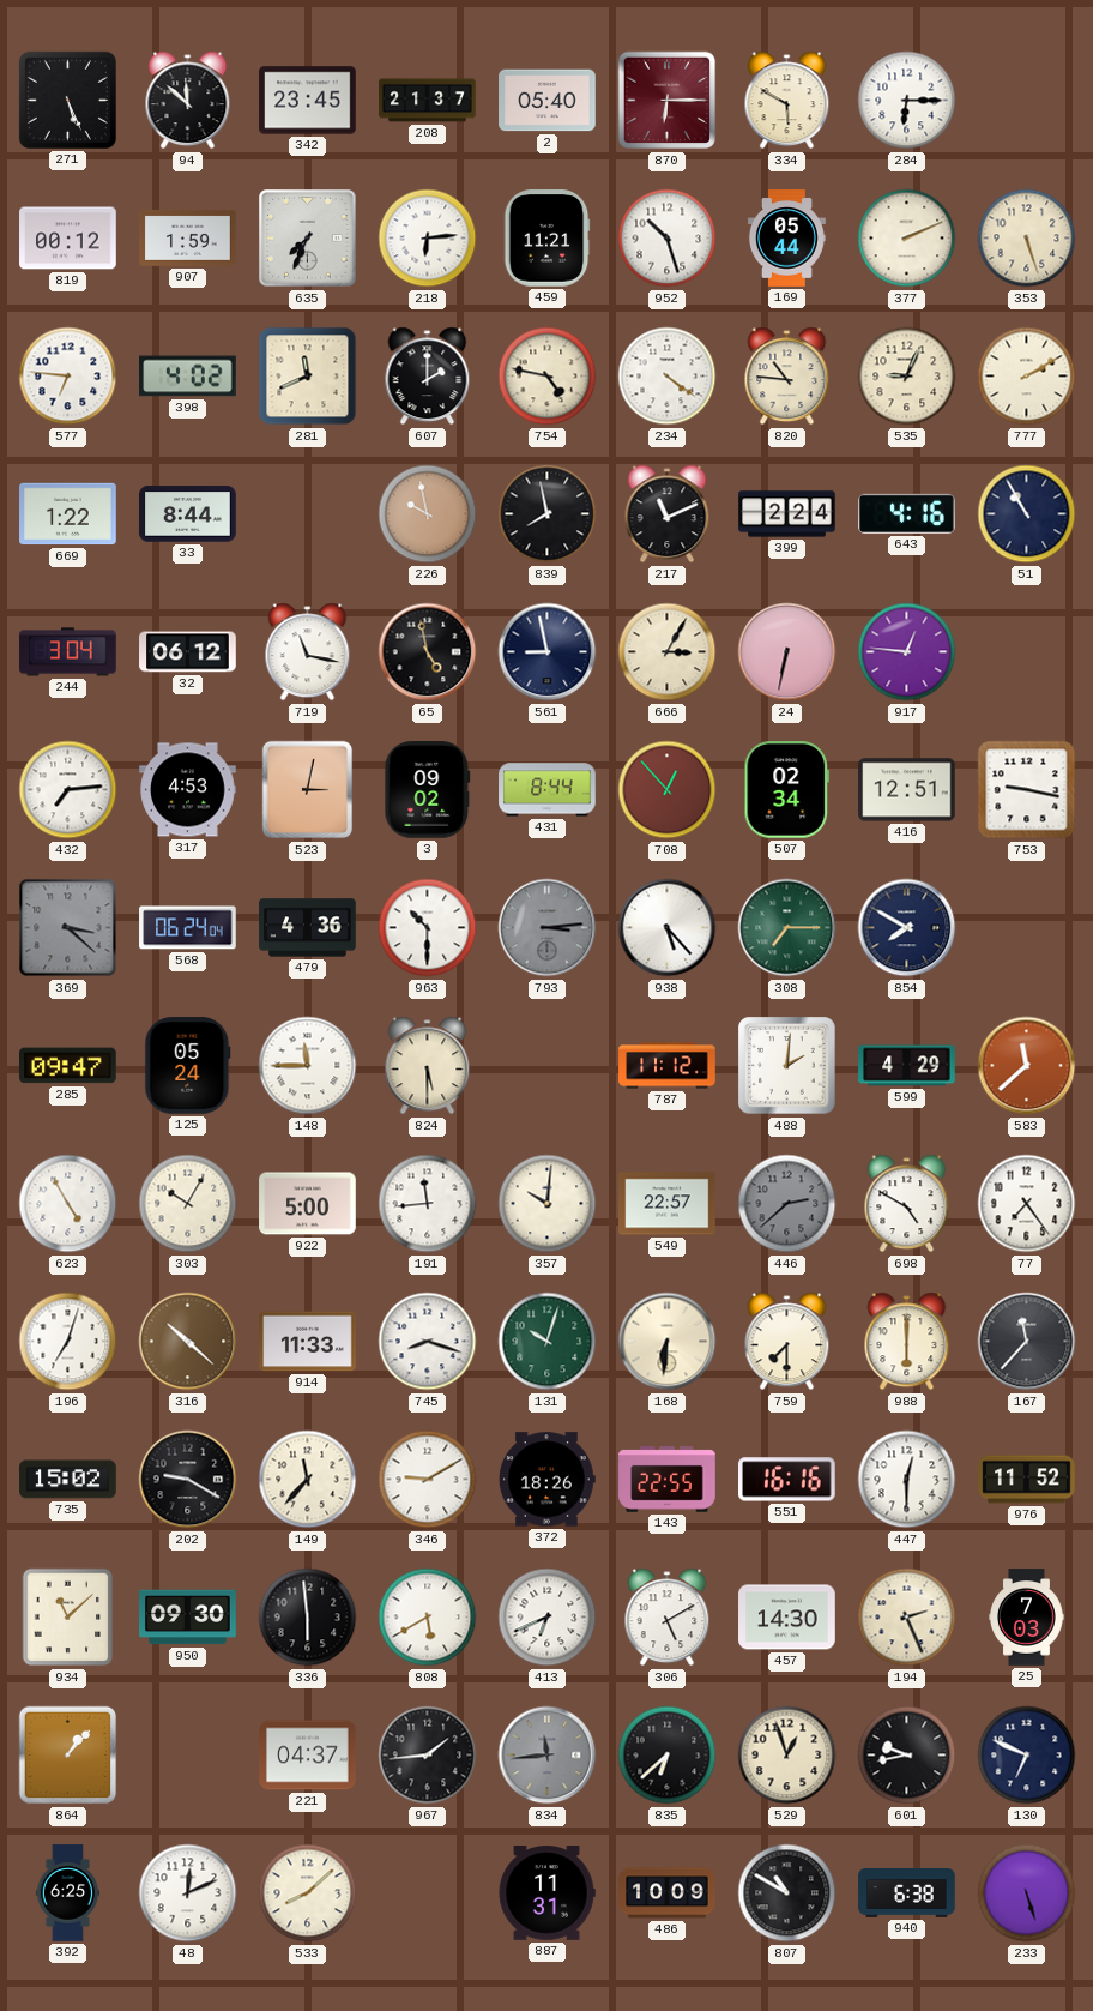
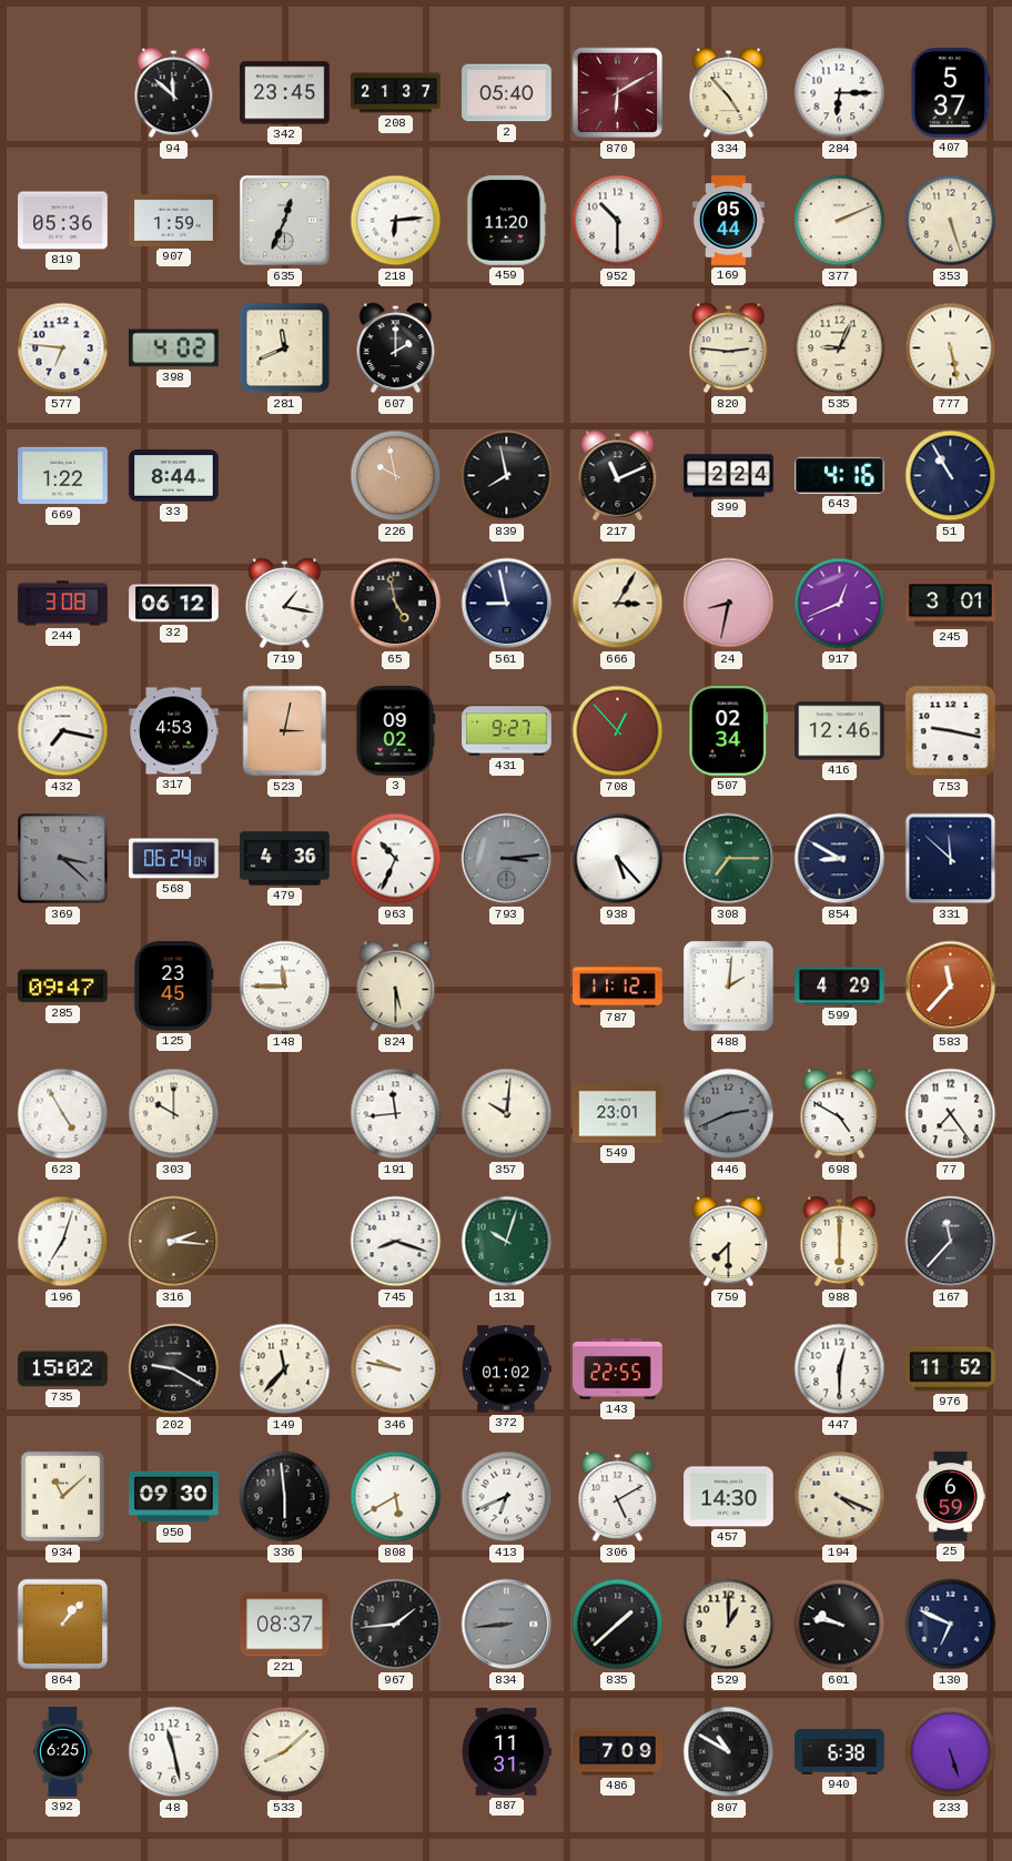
271: 5:26 -> none (67, 100)
870: 6:15 -> 6:10 (618, 93)
334: 5:50 -> 4:53 (729, 93)
407: none -> 5:37 (951, 93)
819: 00:12 -> 05:36 (63, 221)
635: 7:34 -> 12:34 (285, 221)
459: 11:21 -> 11:20 (506, 221)
952: 10:27 -> 10:30 (618, 221)
754: 4:47 -> none (548, 377)
234: 4:21 -> none (668, 377)
820: 10:46 -> 2:46 (729, 348)
777: 2:10 -> 5:28 (951, 348)
244: 3:04 -> 3:08 (63, 604)
719: 11:17 -> 1:17 (285, 604)
24: 6:32 -> 8:32 (729, 604)
917: 12:46 -> 12:41 (840, 604)
245: none -> 3:01 (951, 604)
432: 7:14 -> 7:17 (63, 731)
431: 8:44 -> 9:27 (507, 731)
416: 12:51 -> 12:46 (840, 731)
963: 10:30 -> 10:34 (396, 859)
854: 7:50 -> 8:50 (840, 859)
331: none -> 11:52 (951, 859)
125: 05:24 -> 23:45 (174, 987)
583: 11:38 -> 11:37 (951, 987)
303: 10:05 -> 10:00 (174, 1114)
922: 5:00 -> none (308, 1204)
549: 22:57 -> 23:01 (618, 1114)
446: 2:38 -> 2:41 (729, 1114)
316: 10:22 -> 2:16 (174, 1242)
914: 11:33 -> none (308, 1342)
168: 6:31 -> none (668, 1342)
346: 9:10 -> 9:47 (396, 1369)
372: 18:26 -> 01:02 (507, 1369)
551: 16:16 -> none (787, 1480)
194: 2:26 -> 4:19 (840, 1497)
25: 7:03 -> 6:59 (951, 1497)
221: 04:37 -> 08:37 (285, 1625)
834: 11:44 -> 8:44 (507, 1625)
835: 6:38 -> 1:38 (618, 1625)
529: 12:57 -> 1:00 (729, 1625)
601: 9:43 -> 9:47 (840, 1625)
48: 12:11 -> 11:28 (174, 1752)
486: 10:09 -> 7:09 (618, 1752)
